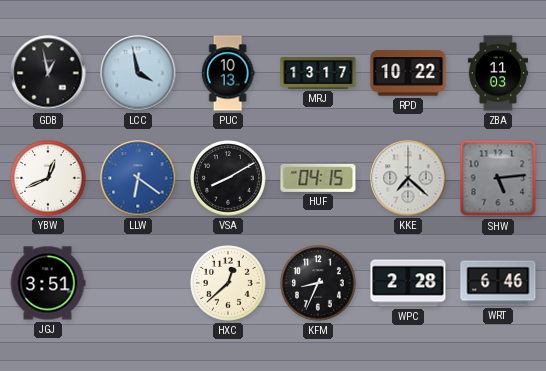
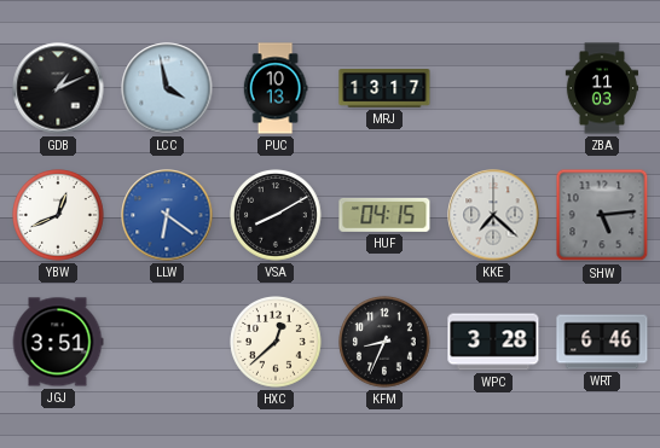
GDB: 12:58 -> 1:11 (58, 88)
RPD: 10:22 -> none (408, 73)
WPC: 2:28 -> 3:28 (493, 342)
